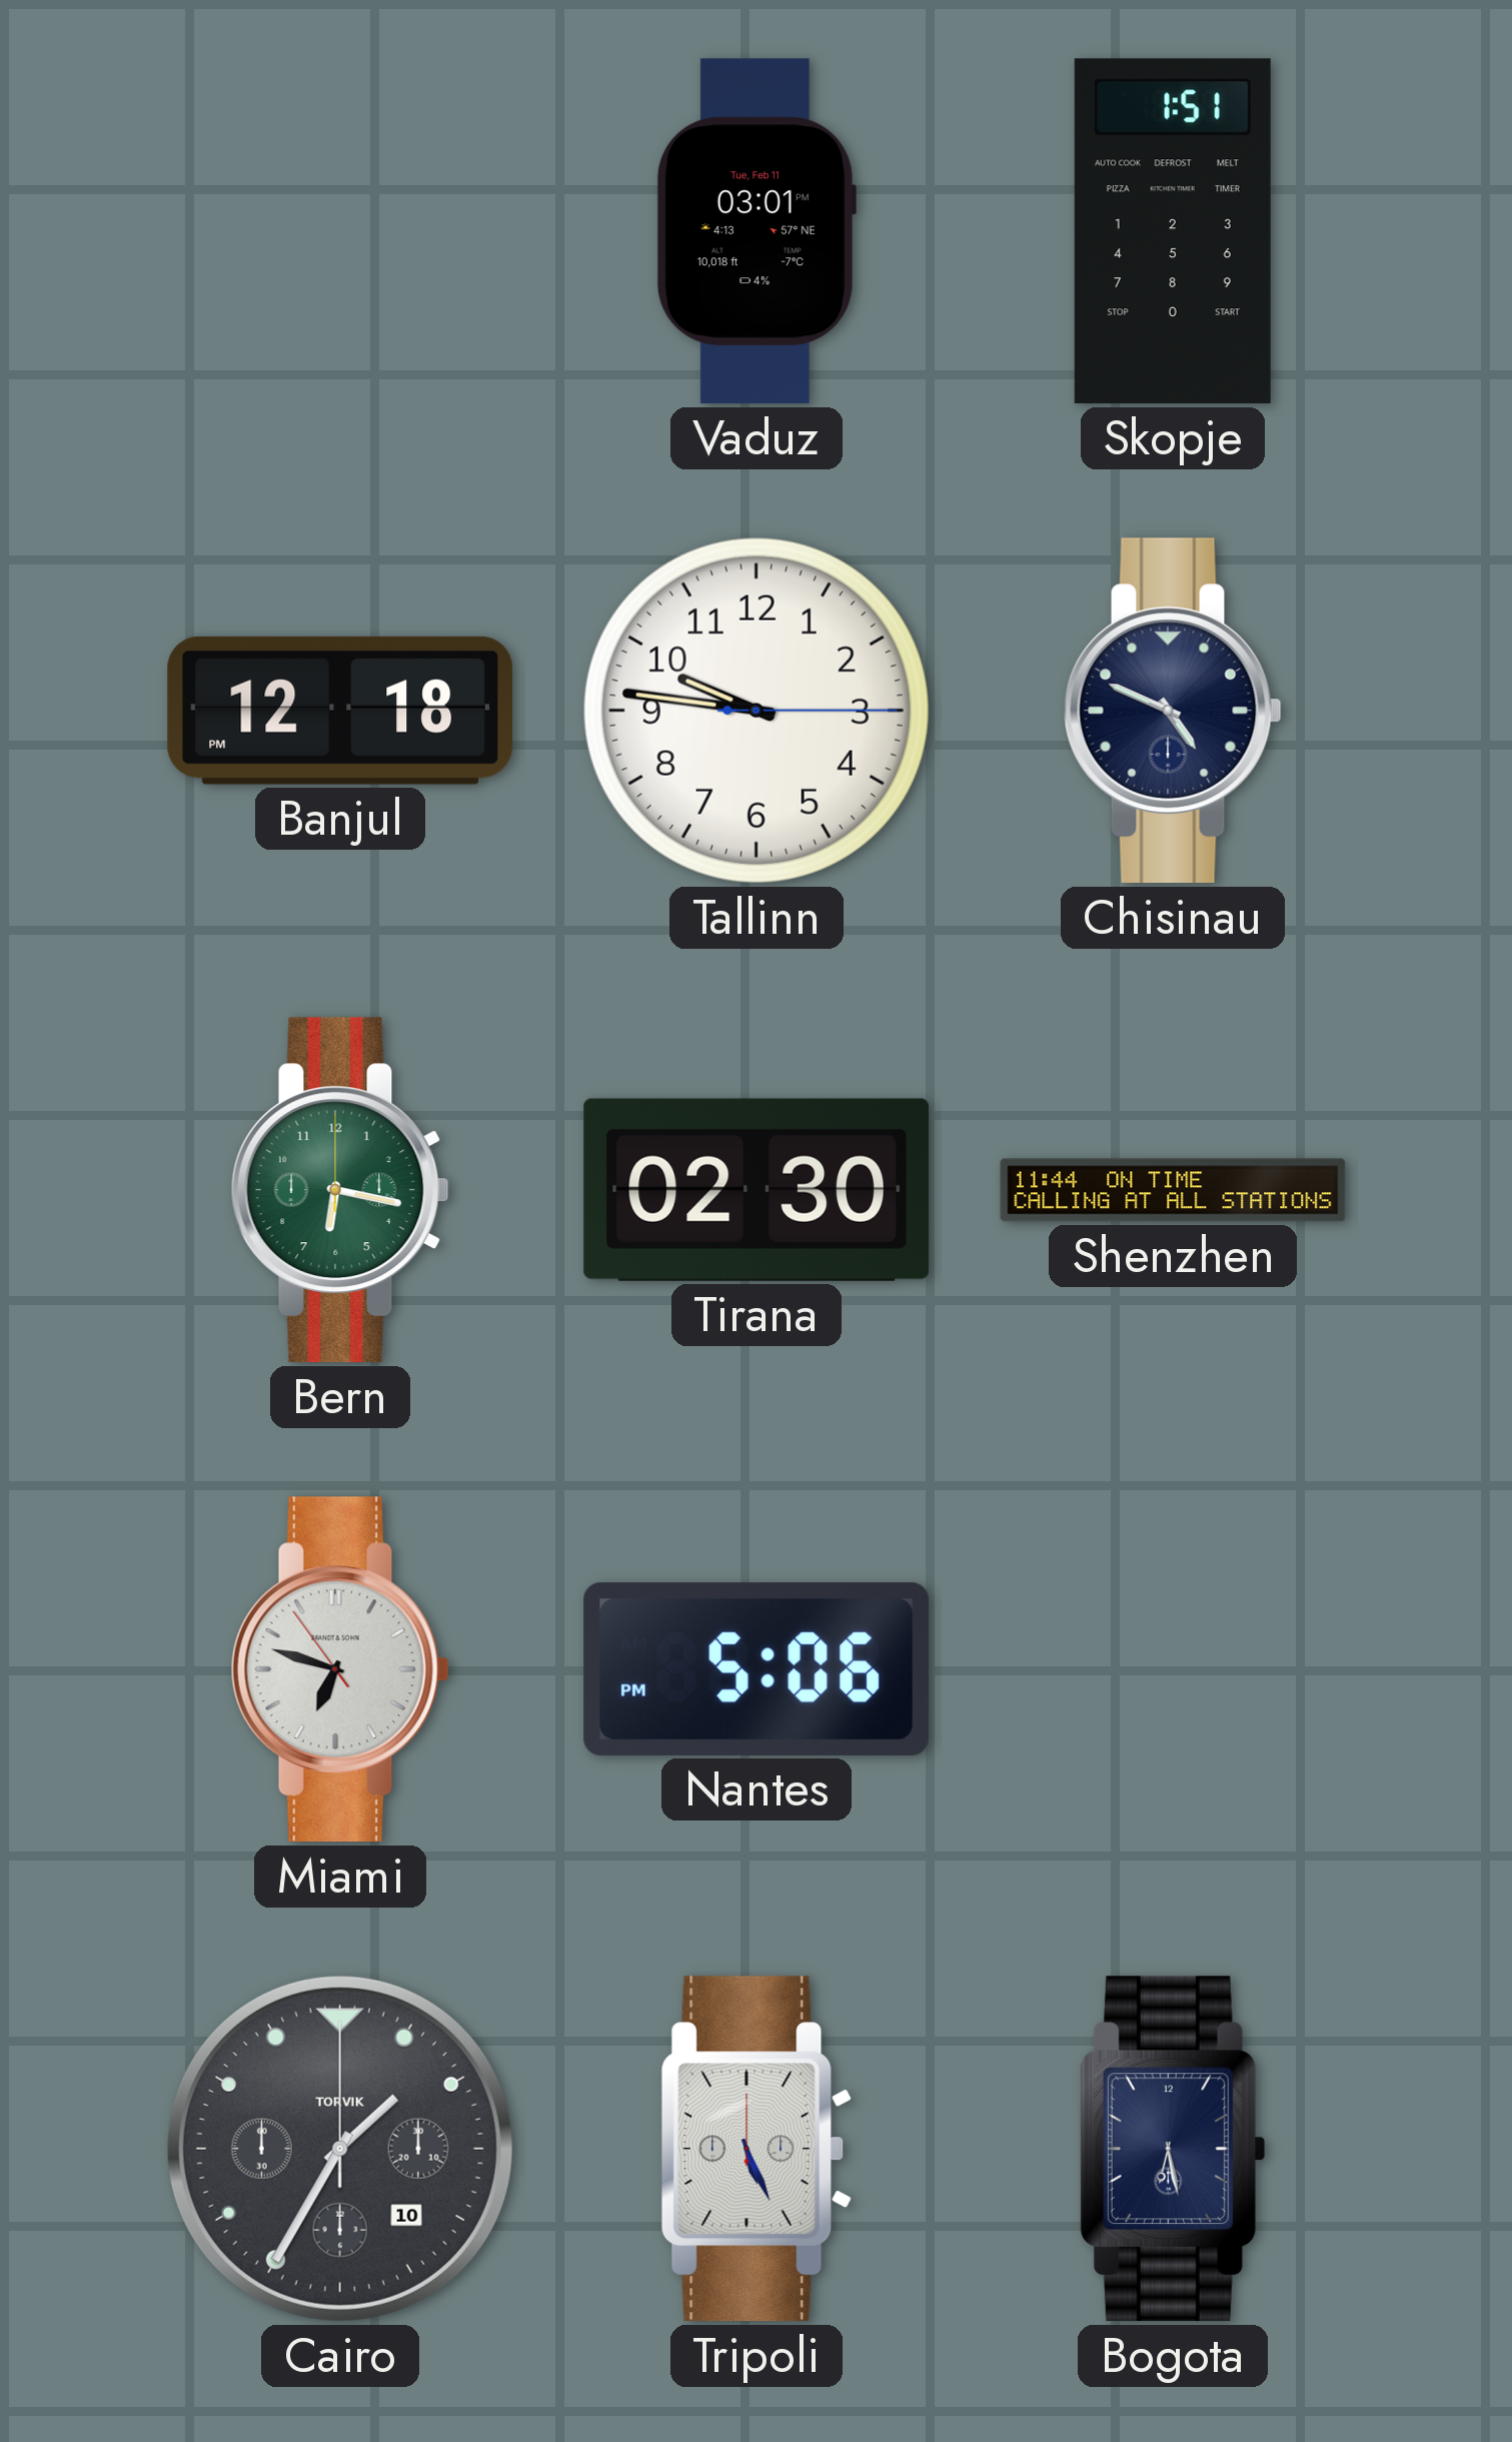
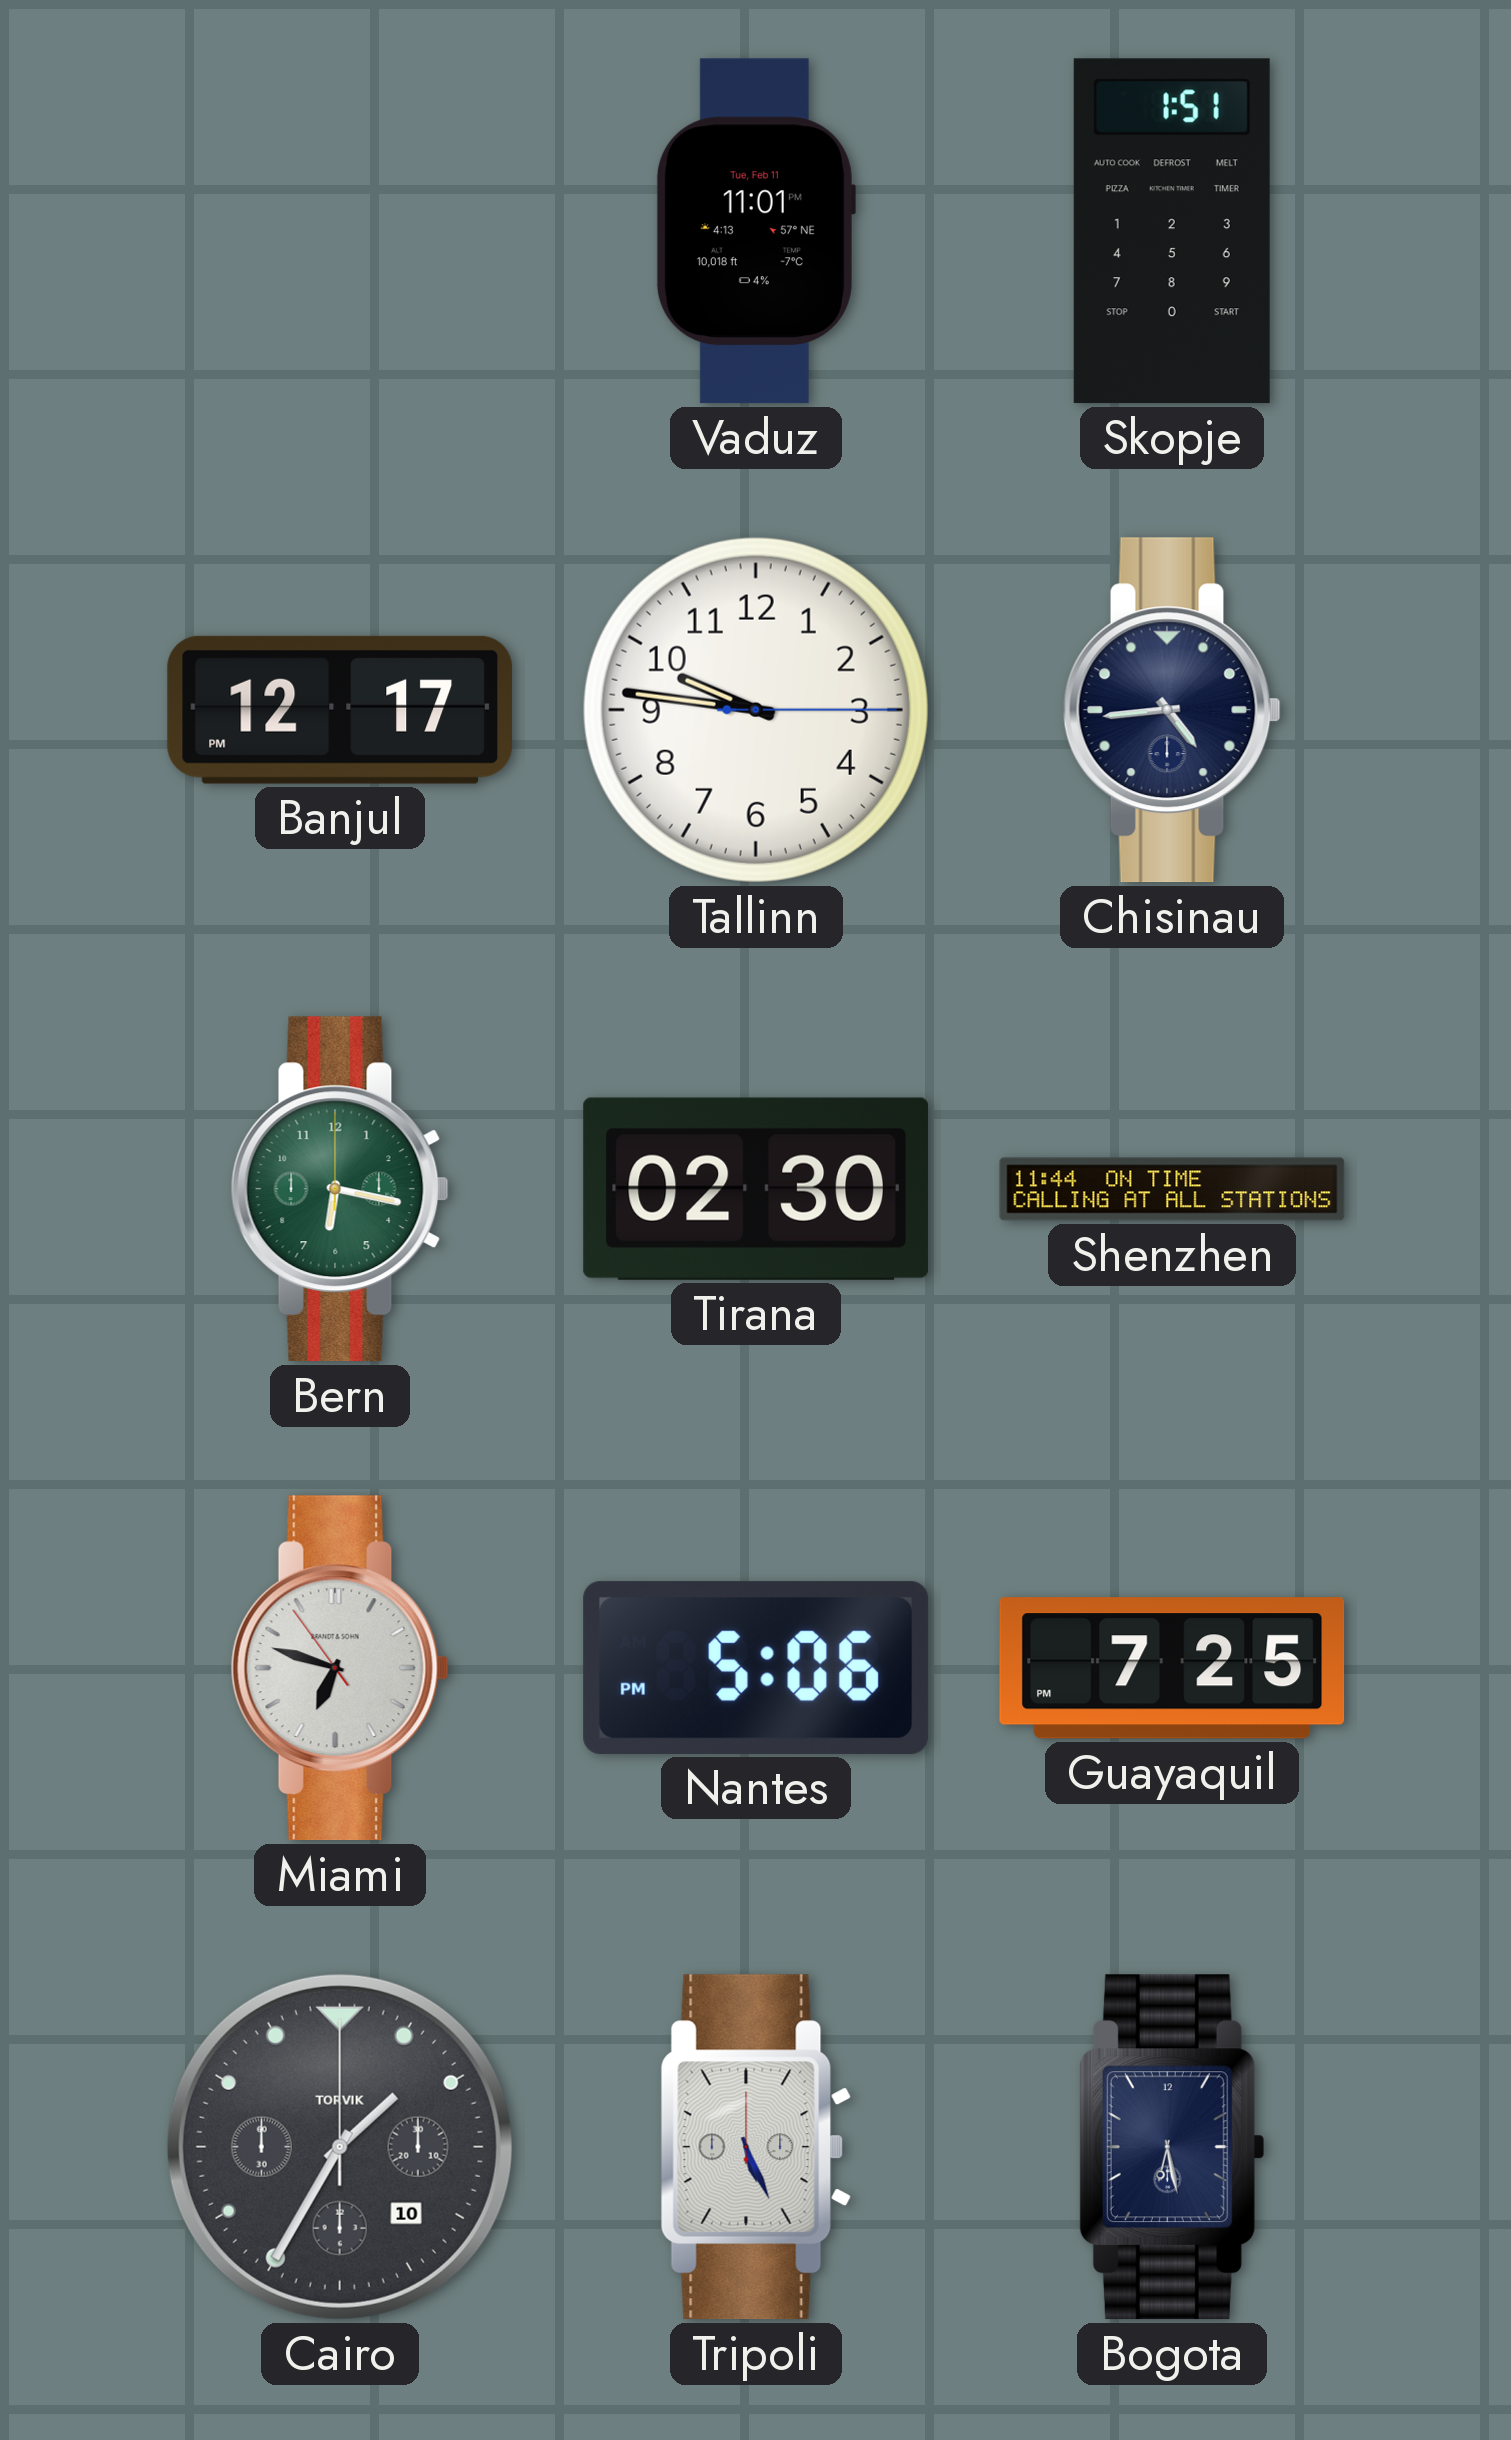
Vaduz: 03:01 -> 11:01 (755, 231)
Banjul: 12:18 -> 12:17 (340, 710)
Chisinau: 4:49 -> 4:44 (1172, 710)
Guayaquil: none -> 7:25 (1172, 1668)
